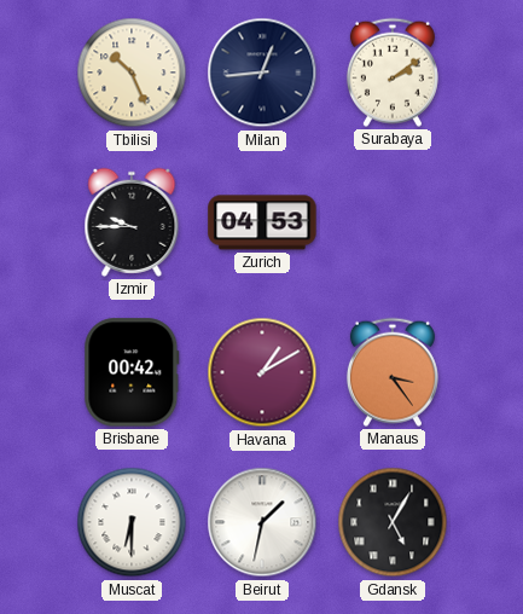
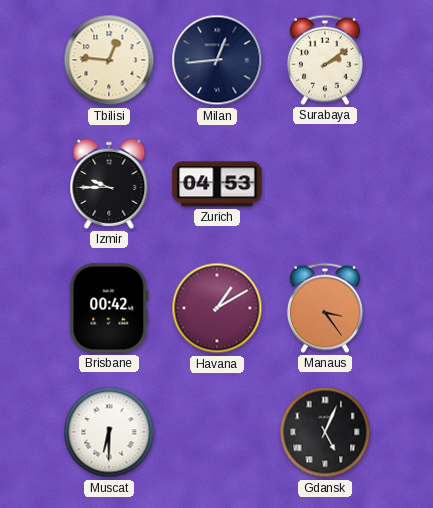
Tbilisi: 10:26 -> 12:46 (109, 60)
Beirut: 1:32 -> none (262, 522)
Gdansk: 5:05 -> 5:04 (325, 432)
